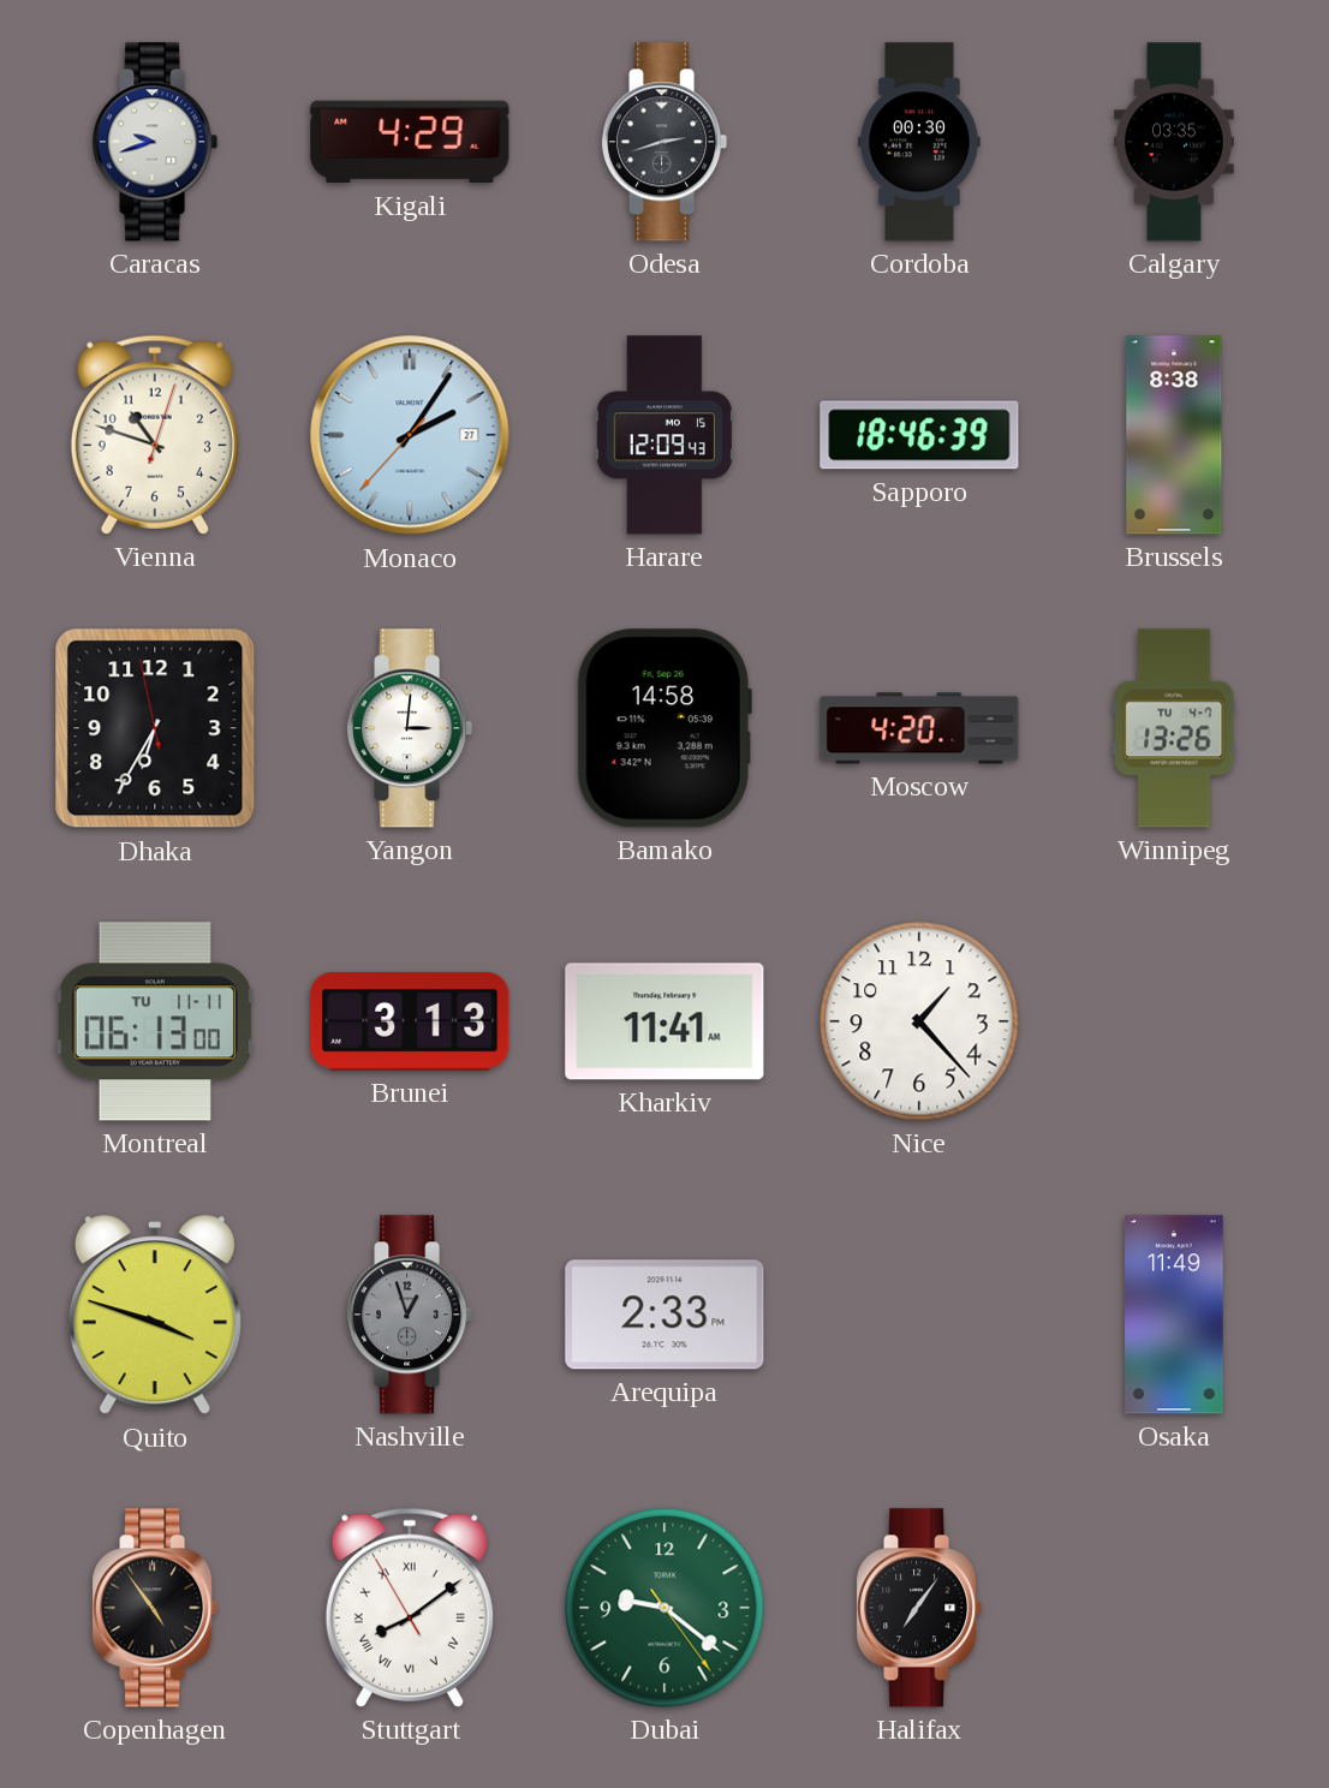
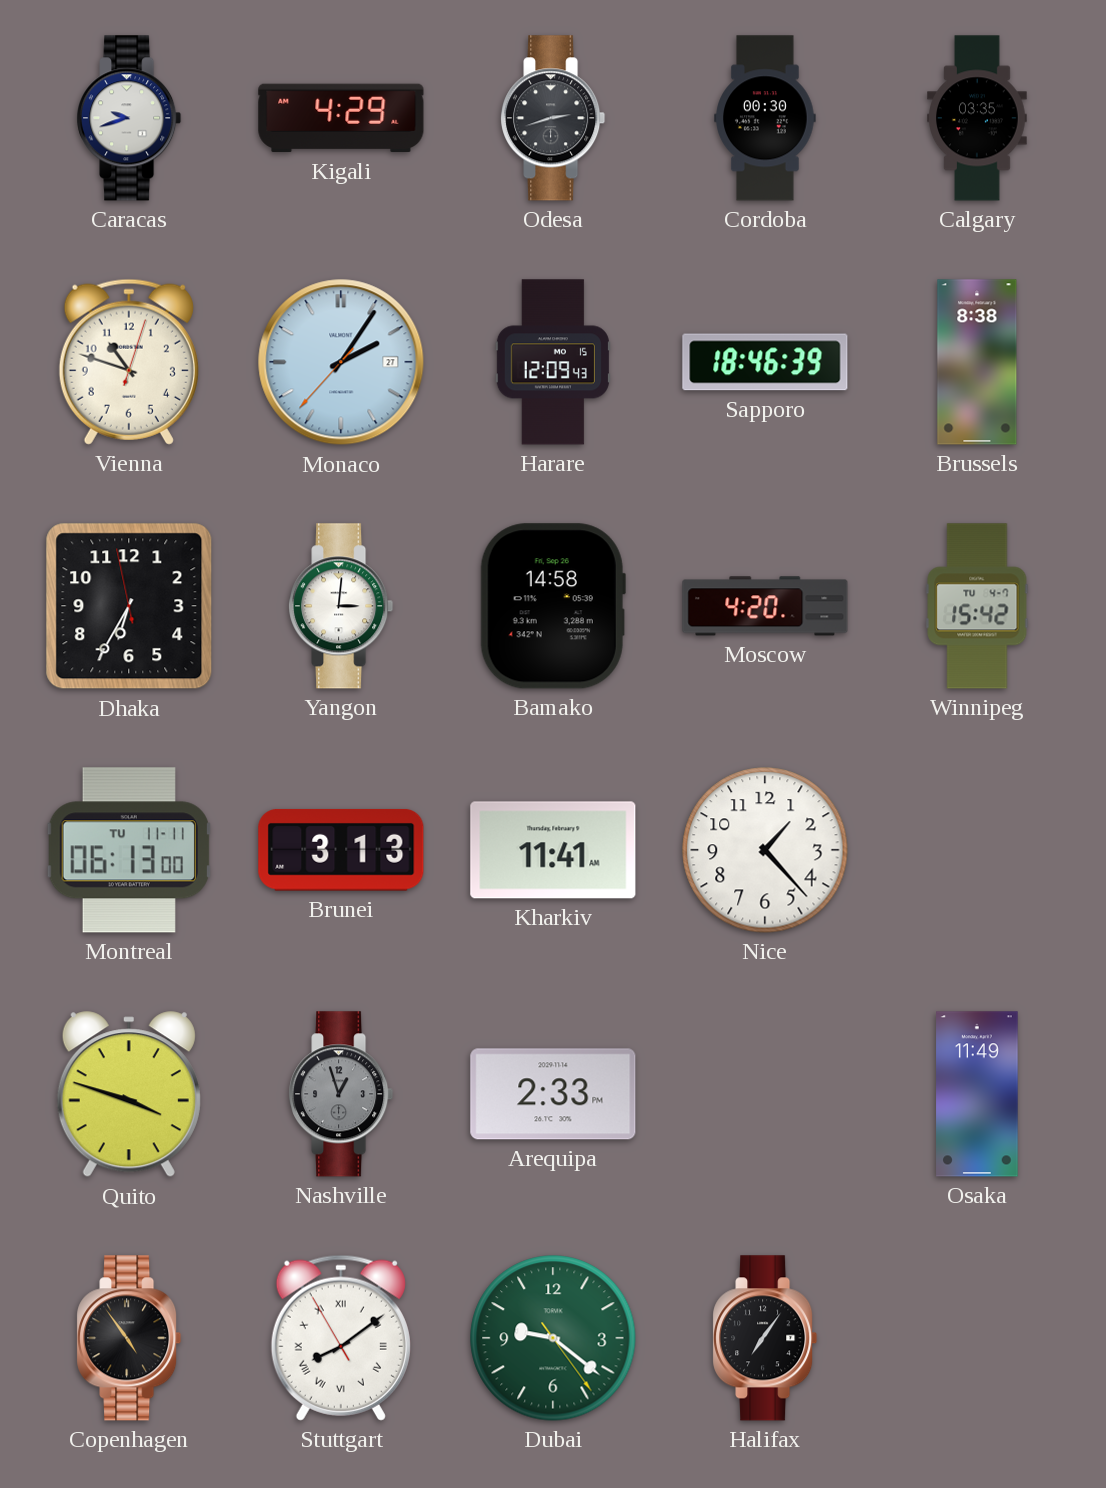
Winnipeg: 13:26 -> 15:42 (977, 606)
